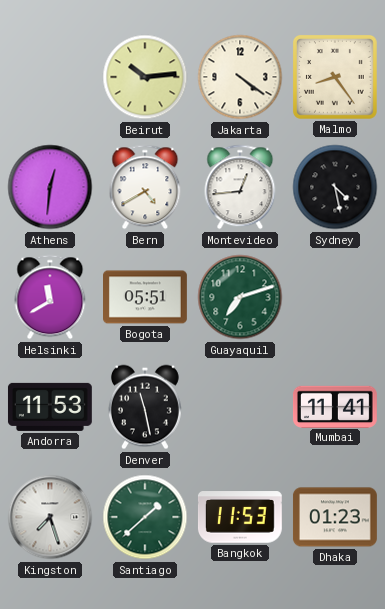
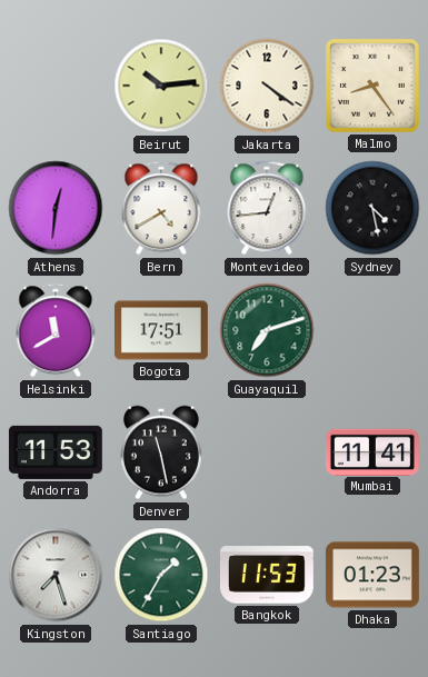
Bogota: 05:51 -> 17:51 (162, 330)
Santiago: 1:38 -> 1:35 (161, 575)
